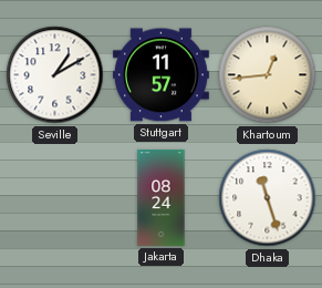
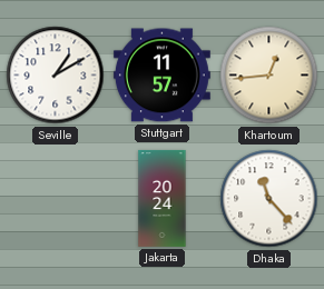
Jakarta: 08:24 -> 20:24 (163, 199)
Dhaka: 11:27 -> 11:23 (269, 199)
